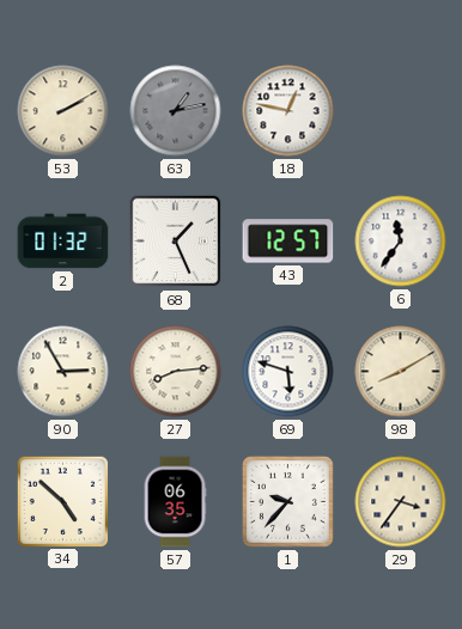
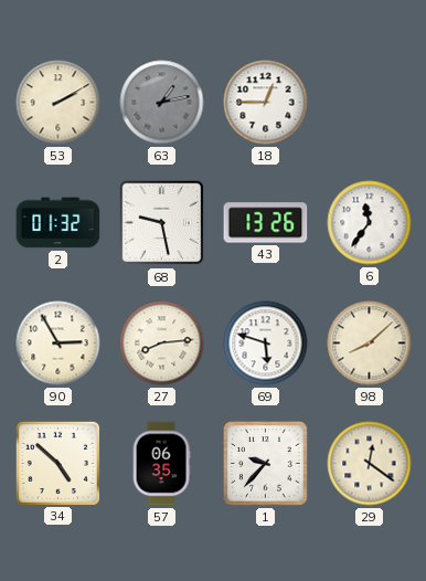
18: 12:47 -> 12:45 (266, 103)
68: 1:26 -> 9:28 (162, 223)
43: 12:57 -> 13:26 (266, 223)
98: 8:10 -> 8:08 (370, 344)
29: 3:36 -> 12:21 (370, 464)
